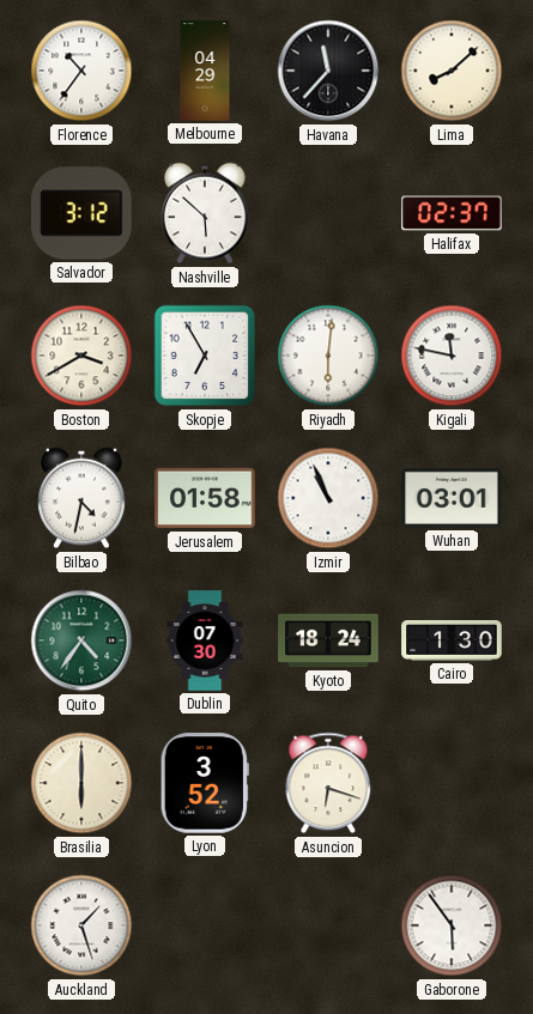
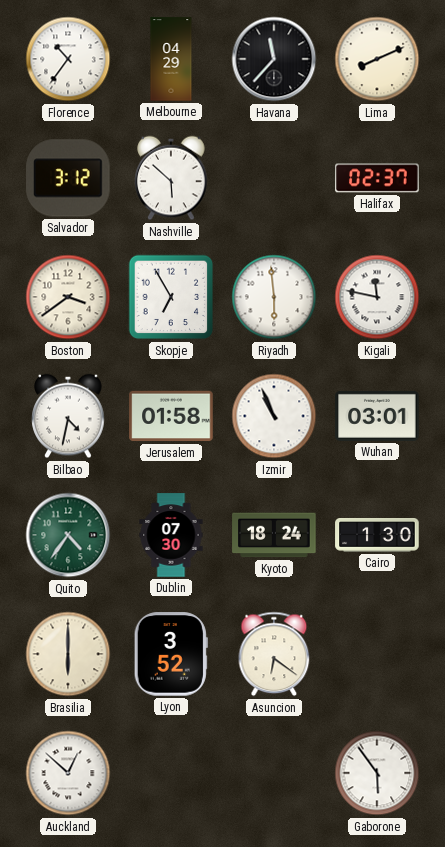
Lima: 8:08 -> 8:11 (377, 59)
Boston: 3:40 -> 3:39 (68, 297)
Riyadh: 6:01 -> 5:59 (274, 297)
Asuncion: 6:18 -> 6:21 (274, 654)
Auckland: 1:27 -> 12:52 (68, 773)
